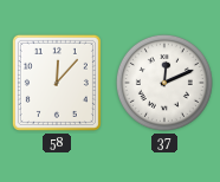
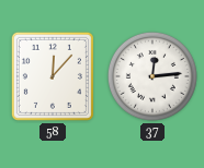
37: 12:11 -> 12:14 (152, 76)
